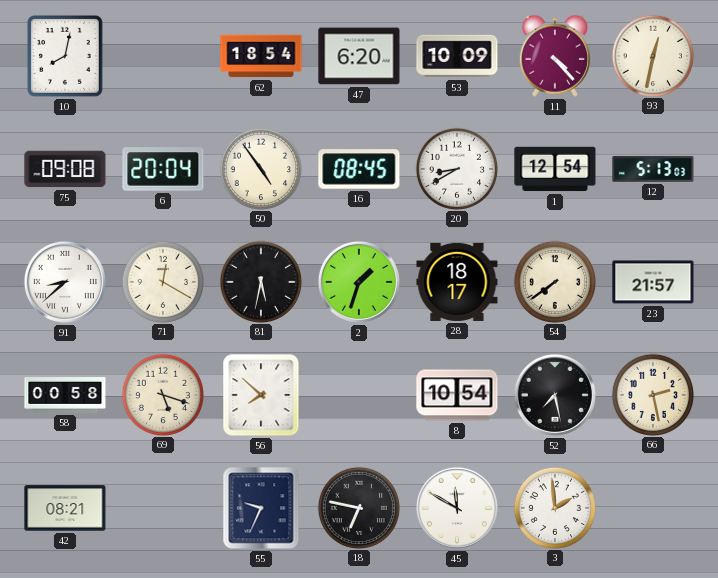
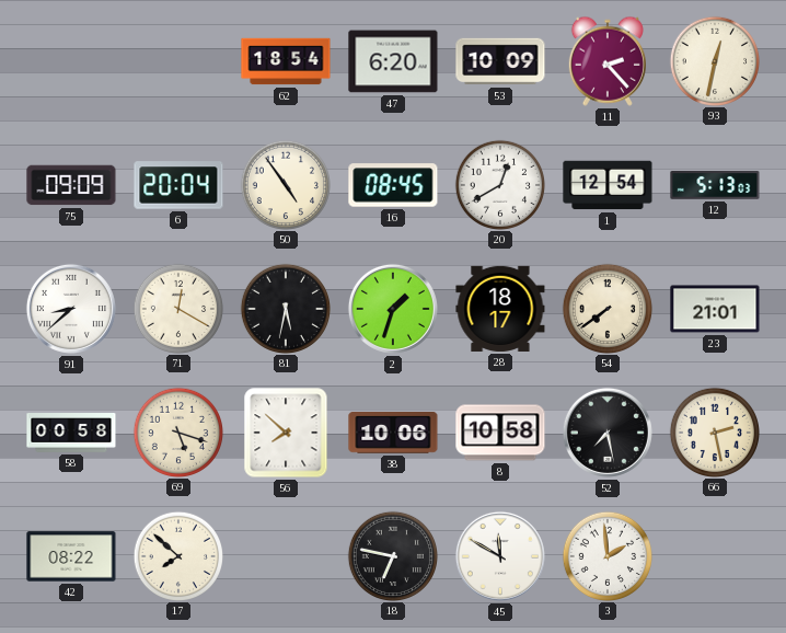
10: 8:02 -> none (65, 56)
11: 4:23 -> 2:23 (608, 61)
75: 09:08 -> 09:09 (71, 185)
20: 8:40 -> 12:40 (499, 184)
23: 21:57 -> 21:01 (715, 309)
38: none -> 10:06 (393, 434)
8: 10:54 -> 10:58 (500, 433)
42: 08:21 -> 08:22 (71, 556)
17: none -> 7:52 (177, 555)
55: 9:34 -> none (261, 508)
